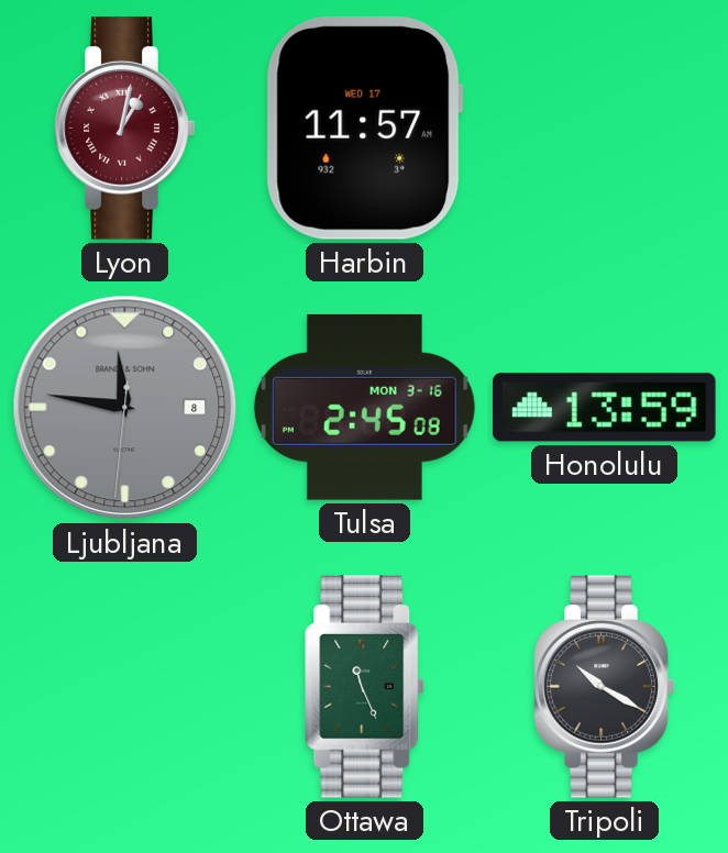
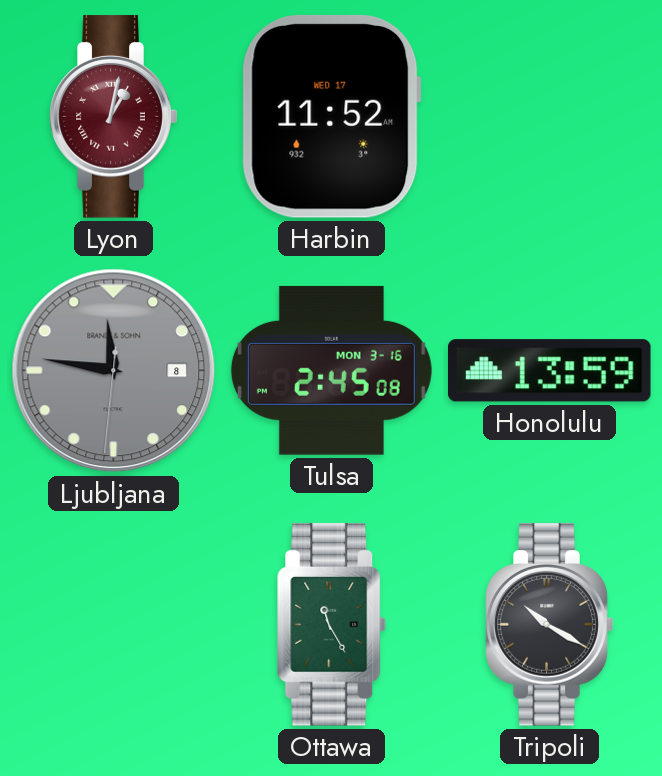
Harbin: 11:57 -> 11:52 (331, 116)
Ottawa: 11:26 -> 11:25 (332, 625)
